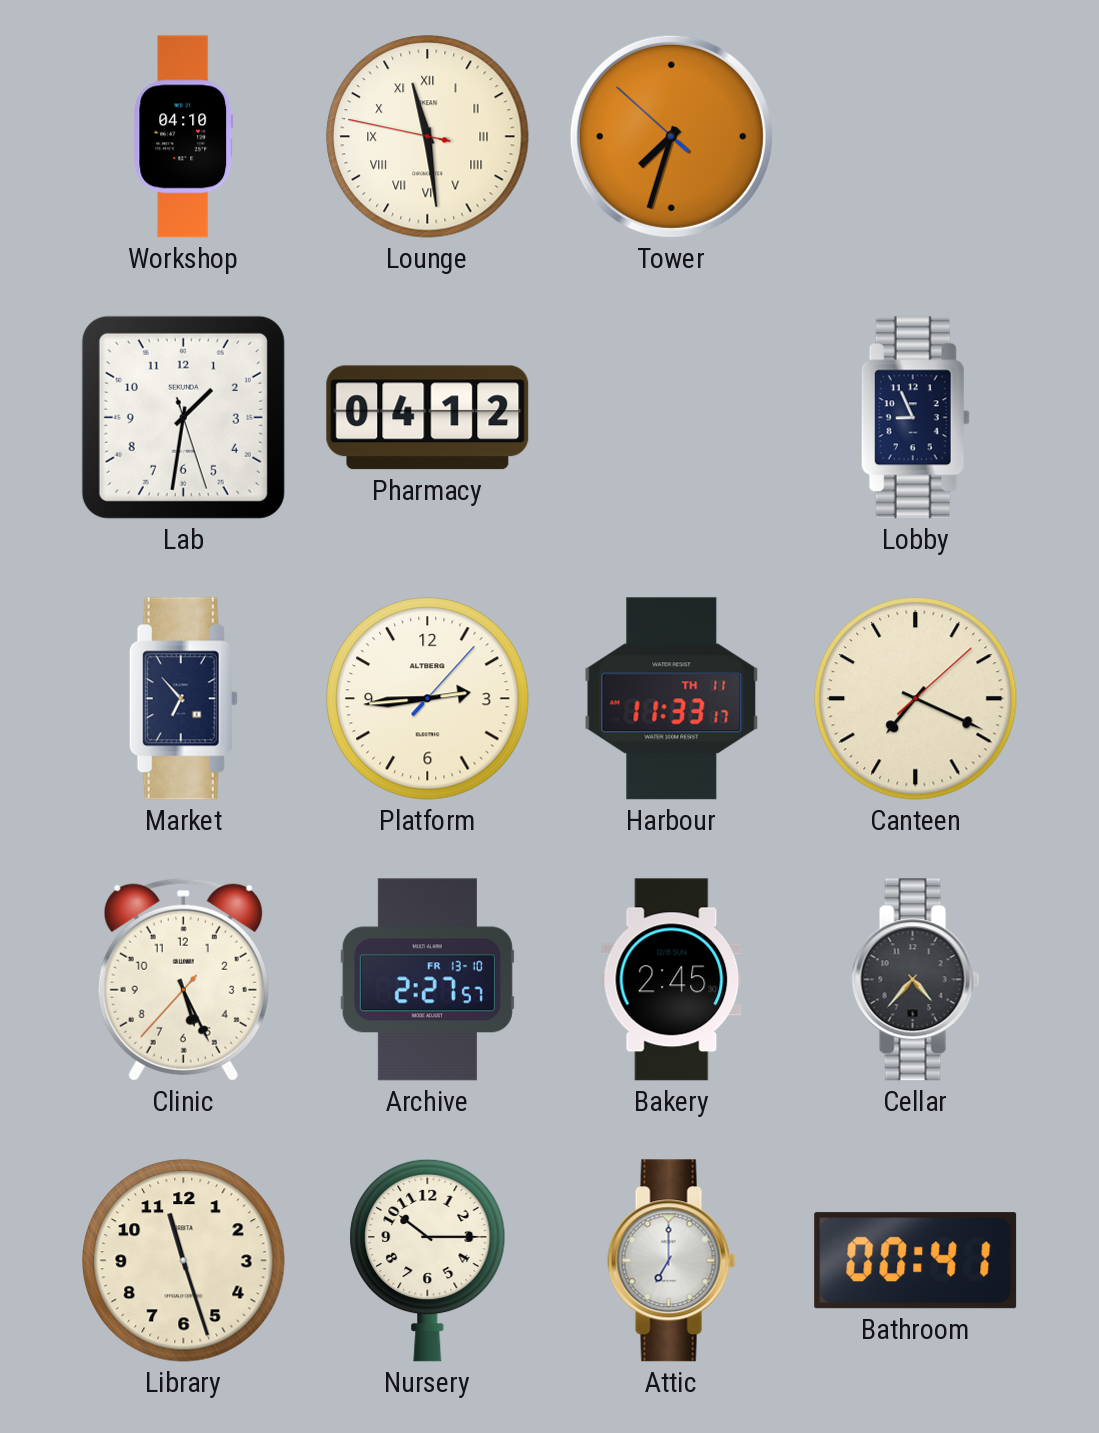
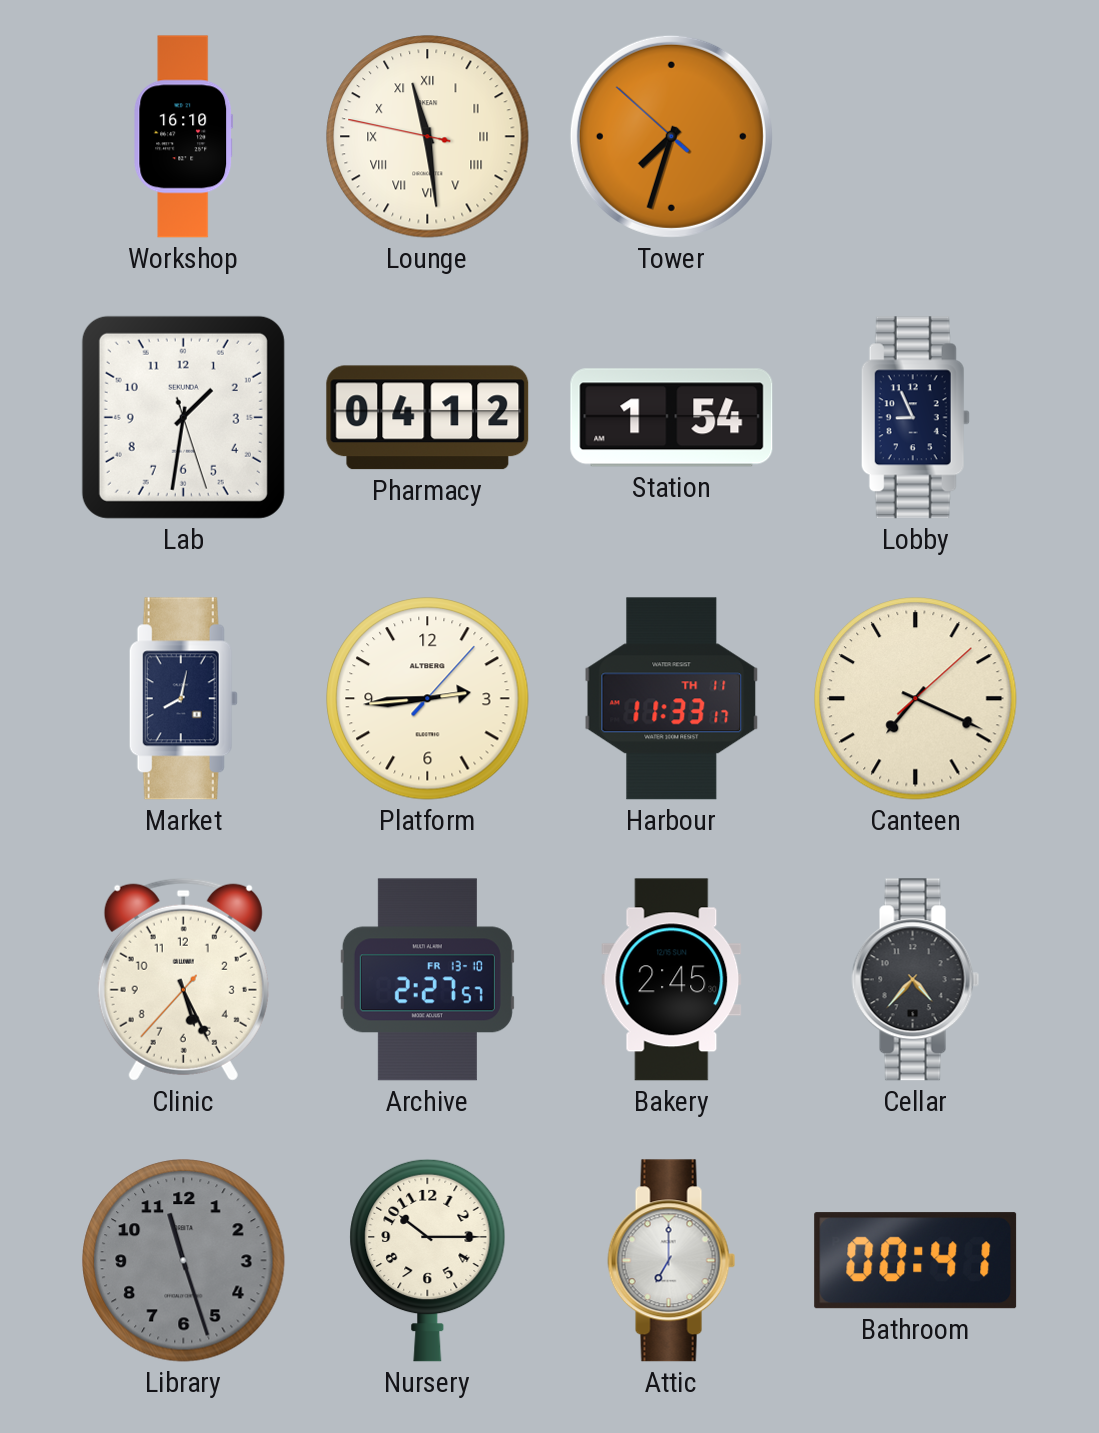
Workshop: 04:10 -> 16:10 (184, 137)
Station: none -> 1:54 (672, 418)
Market: 6:53 -> 8:02 (183, 699)
Library dial: cream -> grey (184, 1261)
